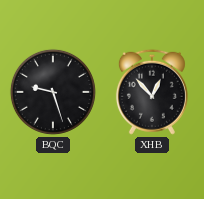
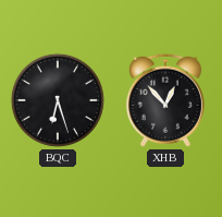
BQC: 9:27 -> 6:27 (58, 100)
